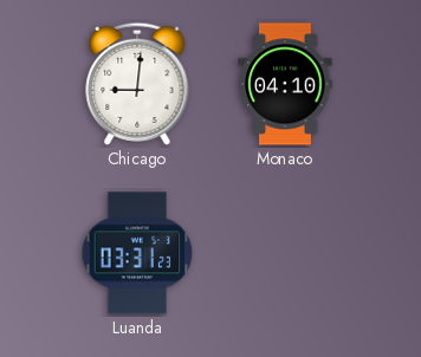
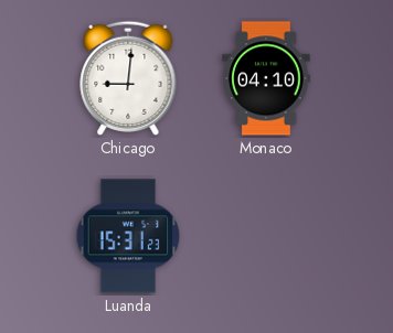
Luanda: 03:31 -> 15:31 (128, 236)
